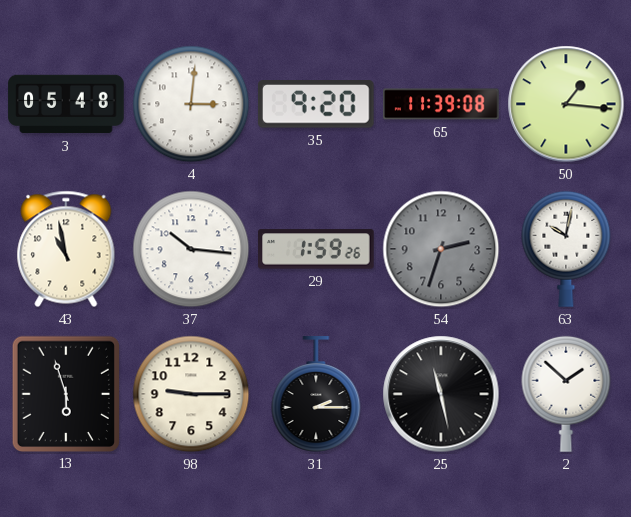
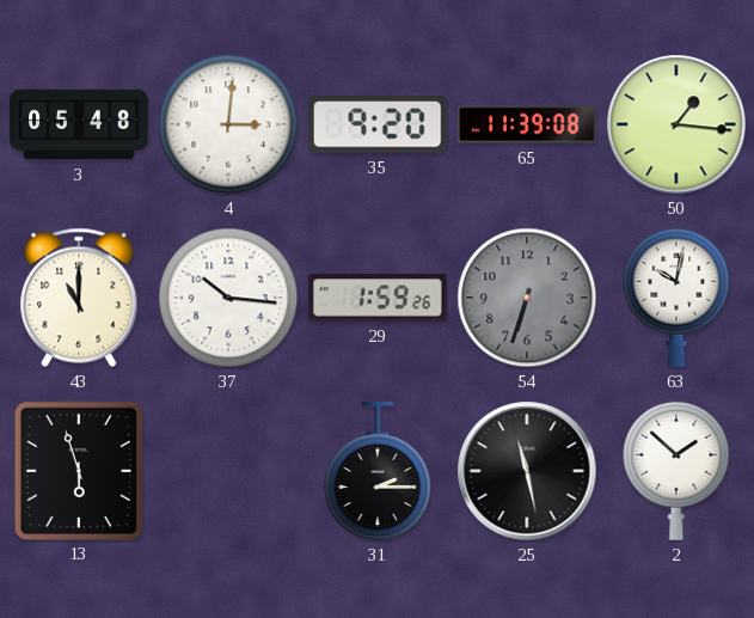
43: 10:58 -> 11:00 (79, 298)
54: 2:33 -> 6:33 (527, 298)
98: 9:15 -> none (191, 394)
